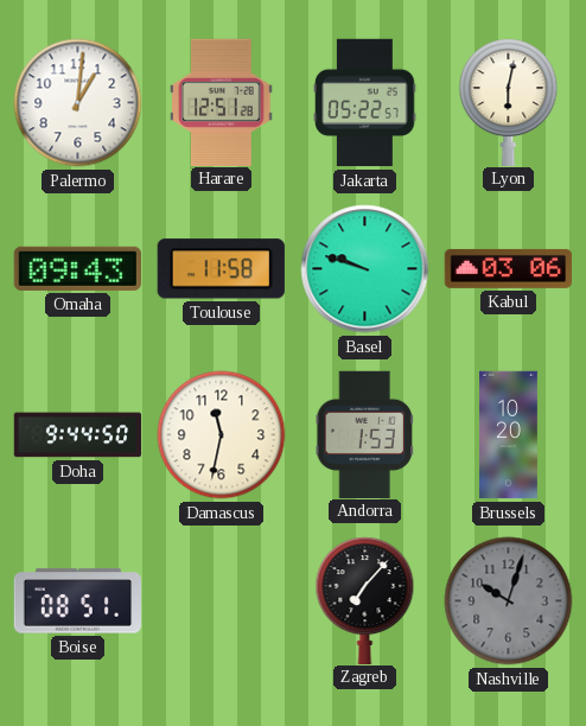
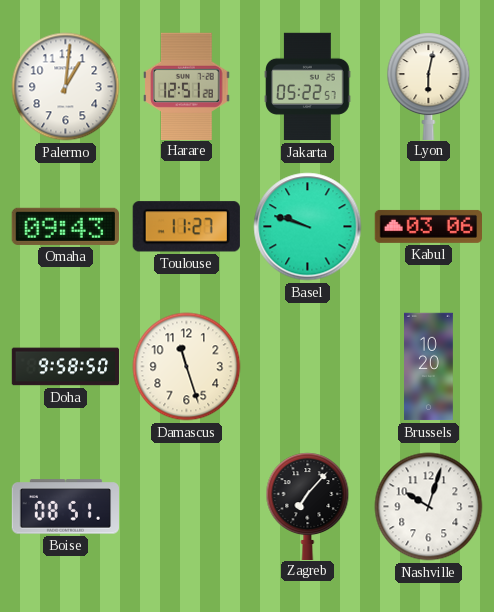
Toulouse: 11:58 -> 11:27 (186, 227)
Doha: 9:44 -> 9:58 (66, 367)
Damascus: 11:32 -> 11:27 (187, 367)
Andorra: 1:53 -> none (364, 434)
Nashville dial: grey -> white (429, 507)
